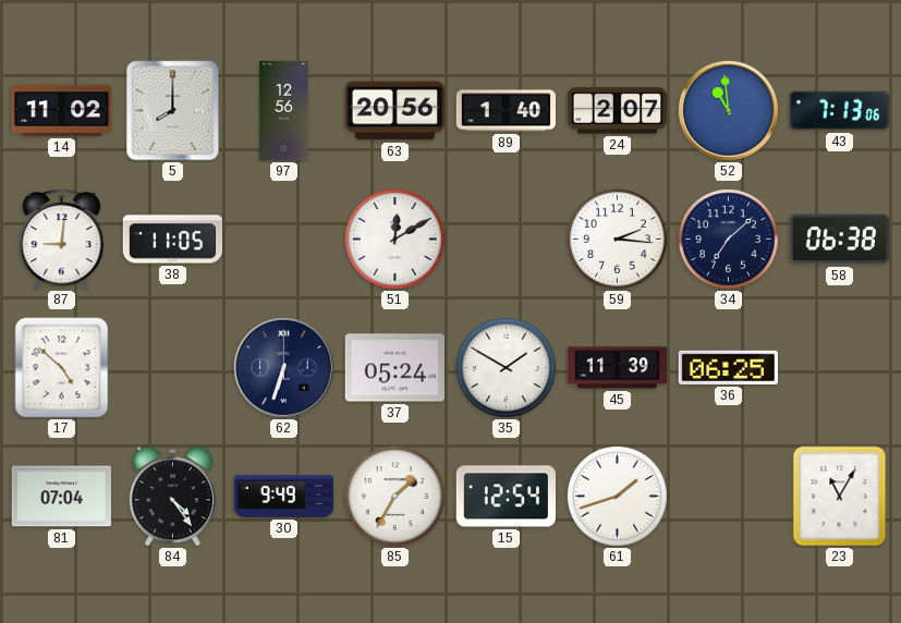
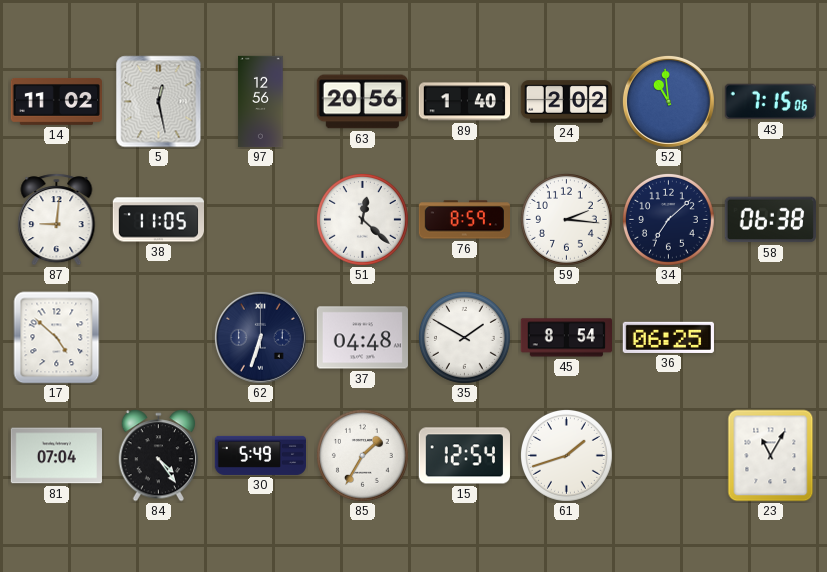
5: 8:00 -> 12:28 (159, 102)
24: 2:07 -> 2:02 (566, 102)
43: 7:13 -> 7:15 (770, 102)
51: 12:10 -> 12:22 (362, 219)
76: none -> 8:59 (464, 220)
37: 05:24 -> 04:48 (362, 338)
45: 11:39 -> 8:54 (566, 338)
30: 9:49 -> 5:49 (260, 455)
